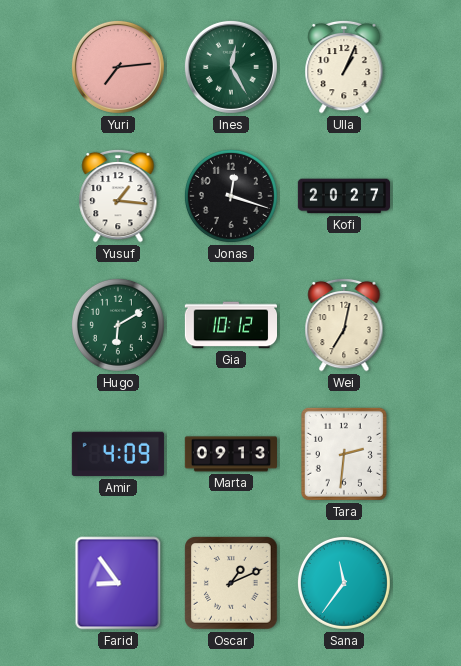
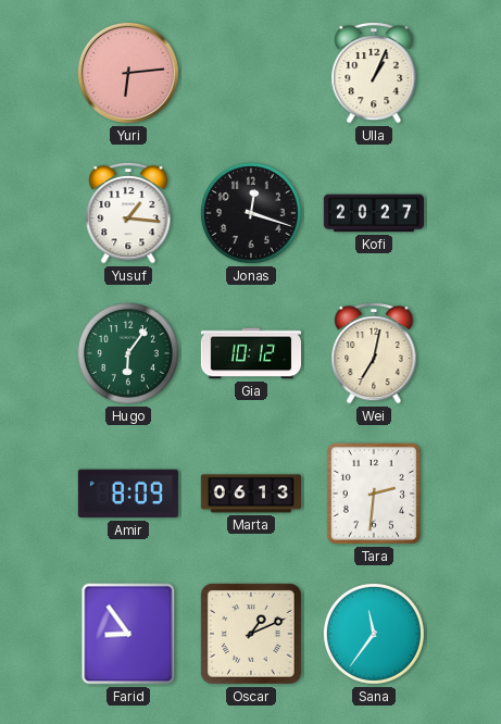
Yuri: 7:14 -> 6:14 (128, 73)
Ines: 12:25 -> none (231, 67)
Hugo: 6:10 -> 6:06 (128, 353)
Amir: 4:09 -> 8:09 (128, 494)
Marta: 09:13 -> 06:13 (250, 494)
